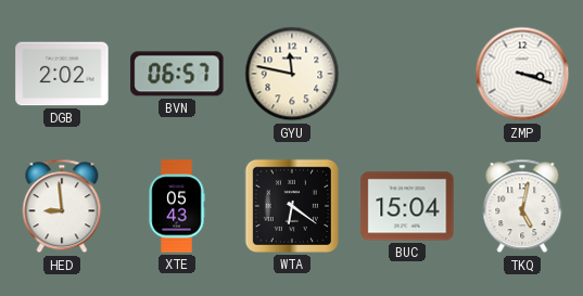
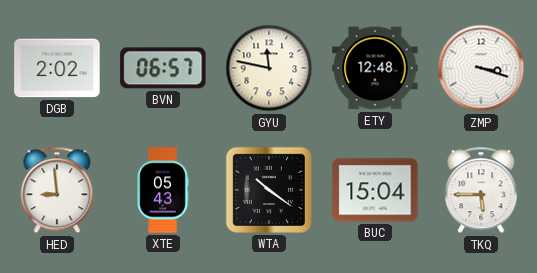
ETY: none -> 12:48 (375, 68)
WTA: 6:21 -> 10:21 (269, 190)
TKQ: 5:02 -> 5:45 (481, 190)
